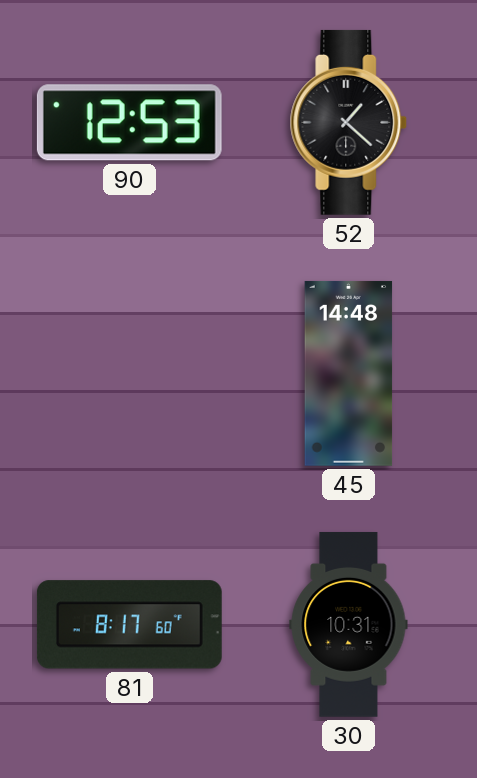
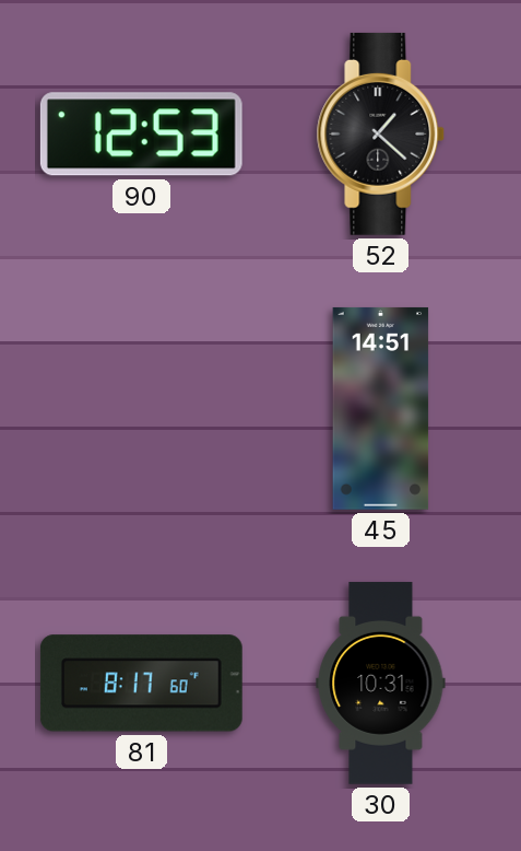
45: 14:48 -> 14:51 (381, 408)
